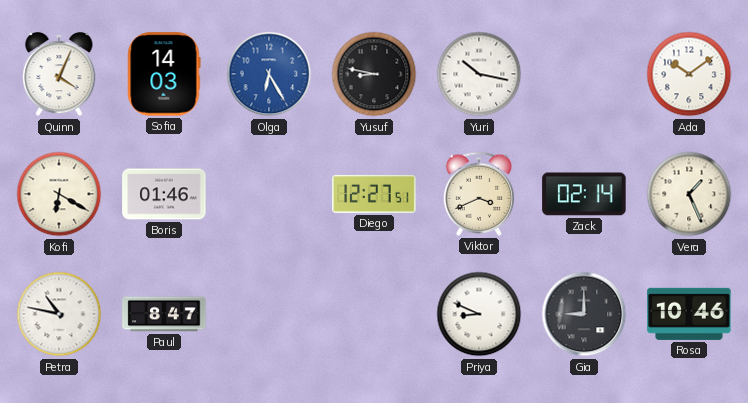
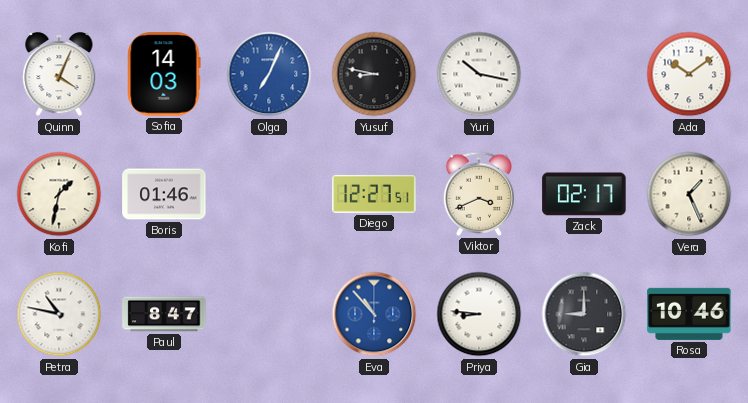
Olga: 6:25 -> 7:04 (269, 74)
Kofi: 6:20 -> 1:32 (59, 194)
Zack: 02:14 -> 02:17 (584, 194)
Eva: none -> 10:53 (374, 314)
Priya: 8:49 -> 8:46 (479, 314)
